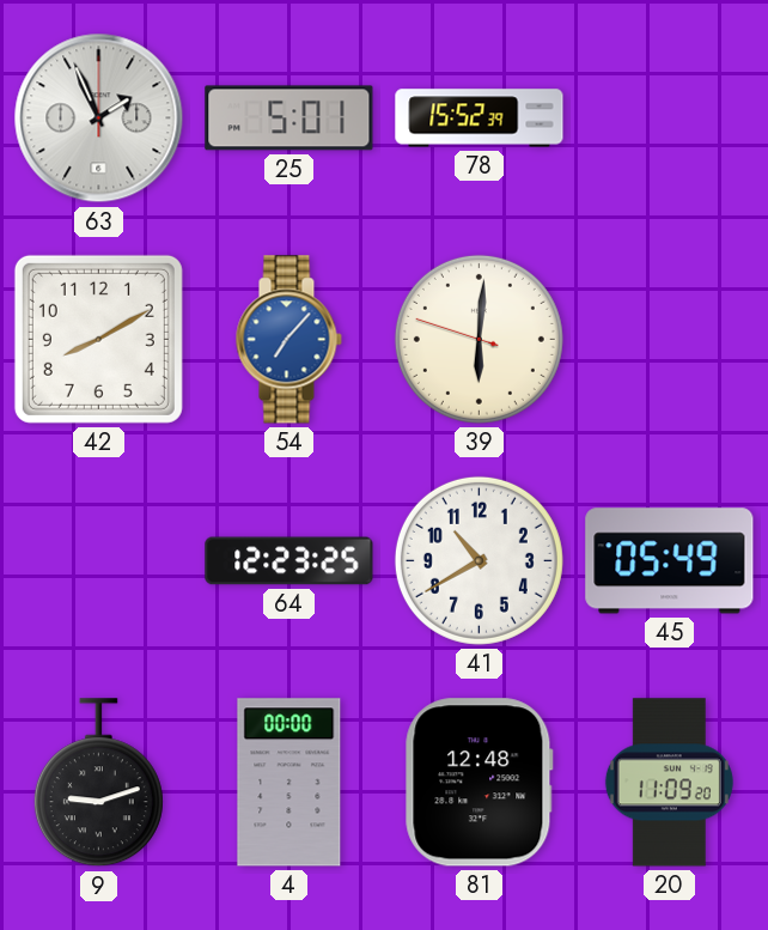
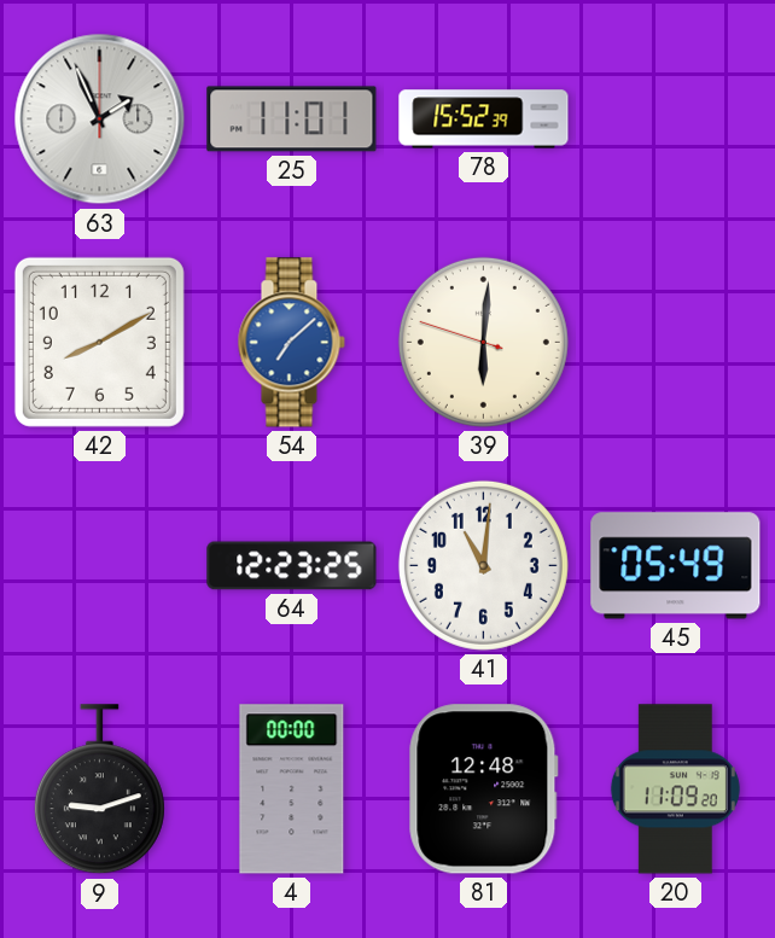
25: 5:01 -> 11:01 (292, 120)
54: 7:07 -> 7:08 (291, 343)
41: 10:40 -> 11:01 (483, 565)
